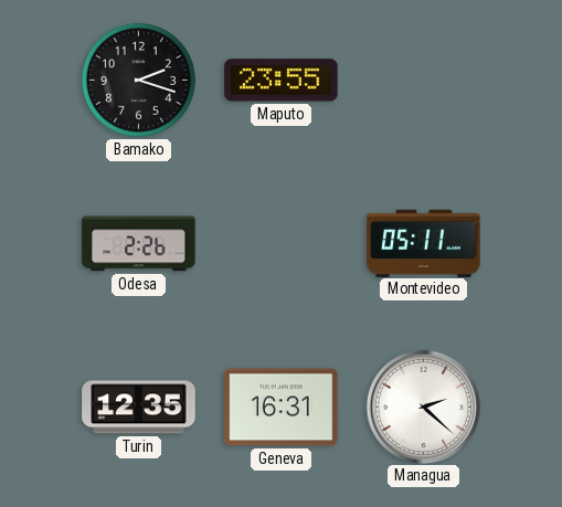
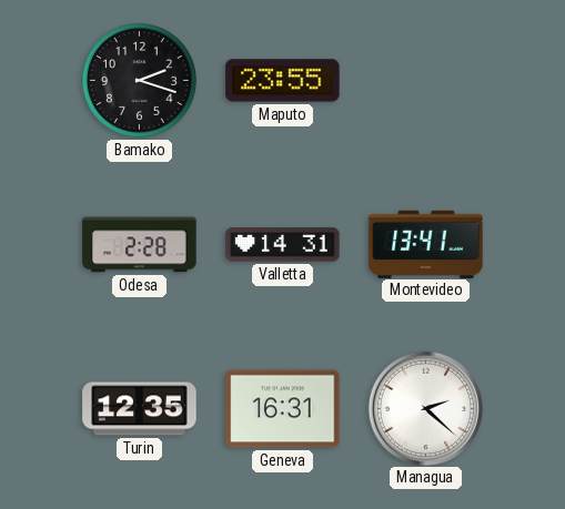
Odesa: 2:26 -> 2:28 (140, 245)
Valletta: none -> 14:31 (283, 245)
Montevideo: 05:11 -> 13:41 (426, 244)
